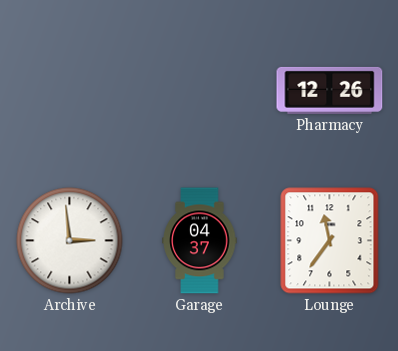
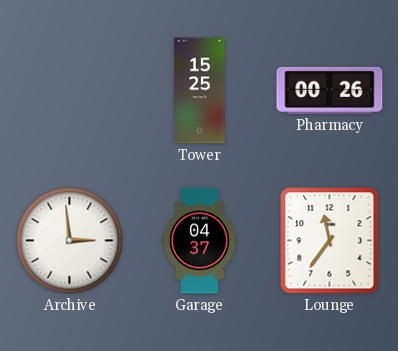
Tower: none -> 15:25 (200, 91)
Pharmacy: 12:26 -> 00:26 (330, 90)
